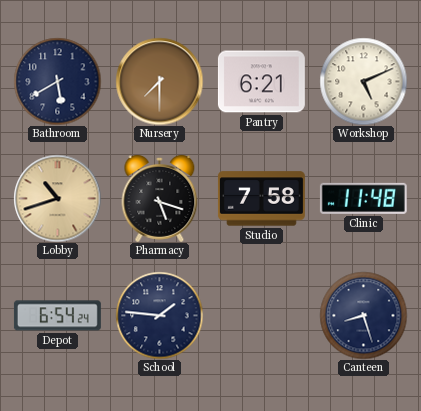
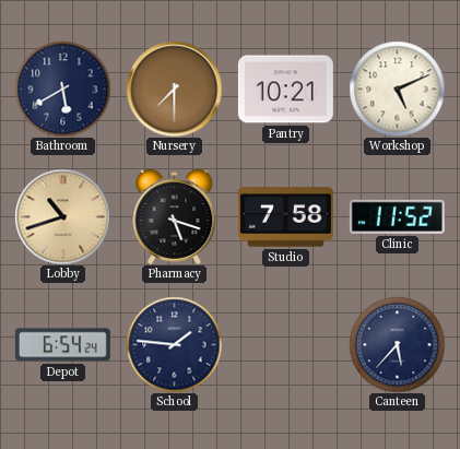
Pantry: 6:21 -> 10:21 (285, 90)
Clinic: 11:48 -> 11:52 (397, 216)
Canteen: 8:27 -> 5:37 (397, 344)
